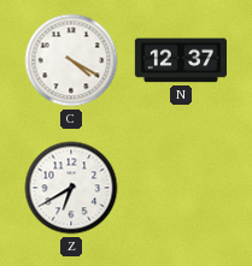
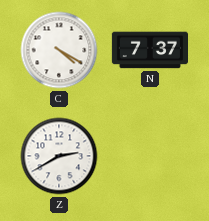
N: 12:37 -> 7:37 (149, 50)
Z: 6:40 -> 2:40 (59, 156)
